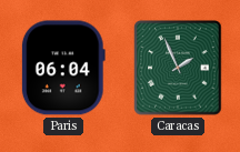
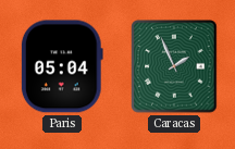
Paris: 06:04 -> 05:04 (62, 66)
